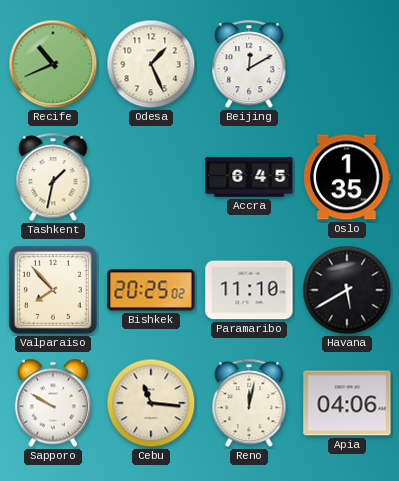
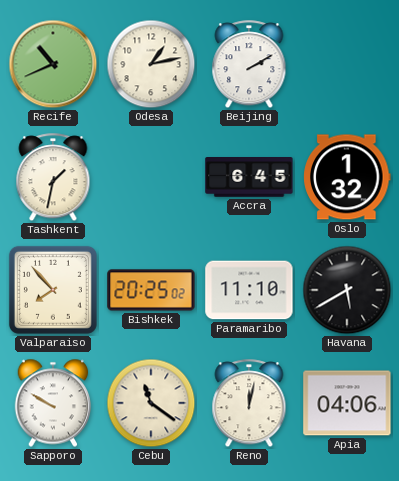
Odesa: 1:26 -> 1:13 (151, 64)
Beijing: 12:10 -> 2:10 (249, 65)
Oslo: 1:35 -> 1:32 (347, 177)
Cebu: 11:16 -> 11:21 (151, 403)
